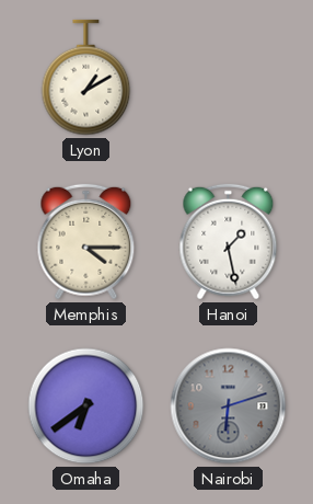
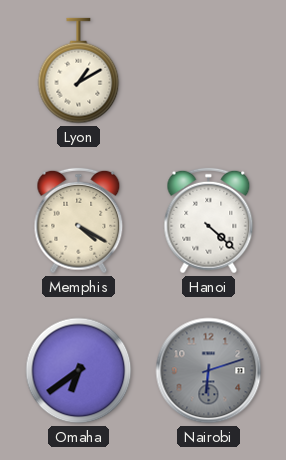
Memphis: 4:15 -> 4:20 (79, 221)
Hanoi: 1:28 -> 4:22 (209, 221)
